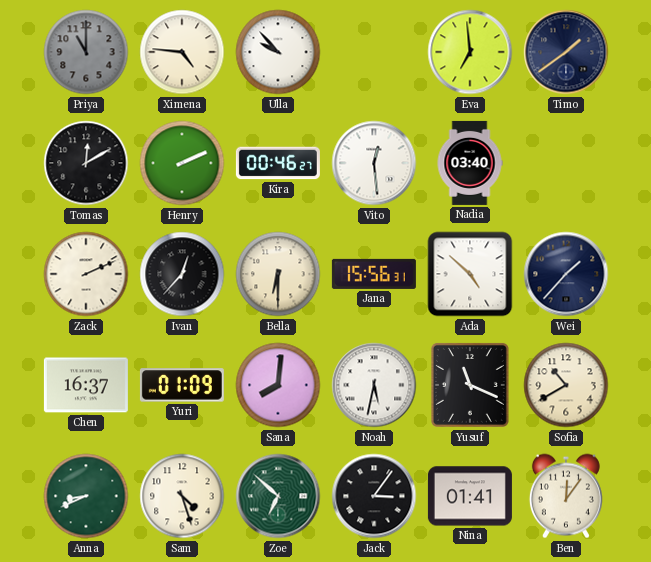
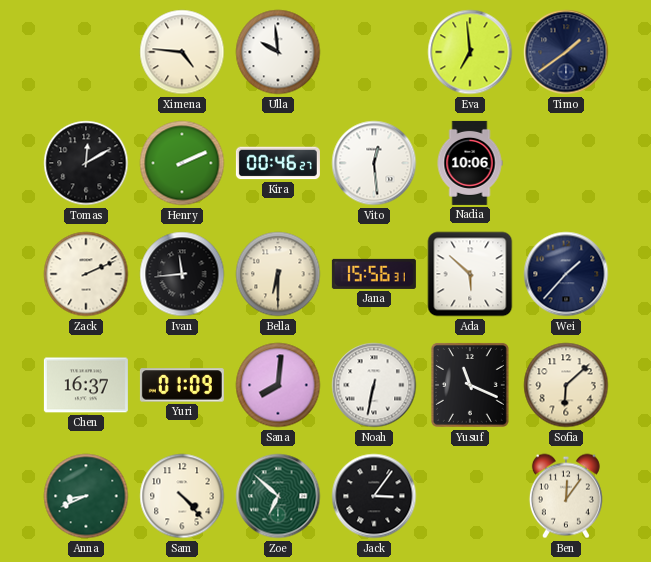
Priya: 11:00 -> none (86, 52)
Ulla: 9:53 -> 9:59 (278, 52)
Nadia: 03:40 -> 10:06 (470, 163)
Ivan: 12:37 -> 11:44 (182, 274)
Ada: 4:52 -> 5:52 (470, 274)
Noah: 5:32 -> 6:32 (374, 385)
Sofia: 10:40 -> 6:08 (566, 385)
Sam: 4:27 -> 4:23 (182, 496)
Nina: 01:41 -> none (470, 496)
